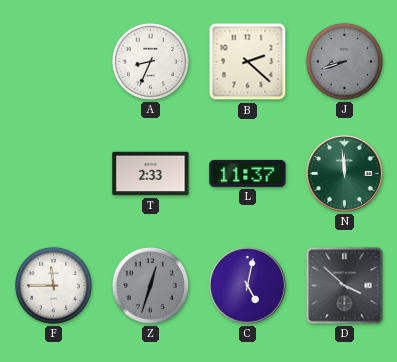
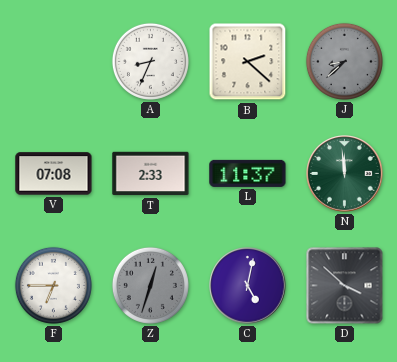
J: 8:42 -> 8:38 (344, 61)
V: none -> 07:08 (54, 174)
F: 11:45 -> 6:45 (53, 285)
